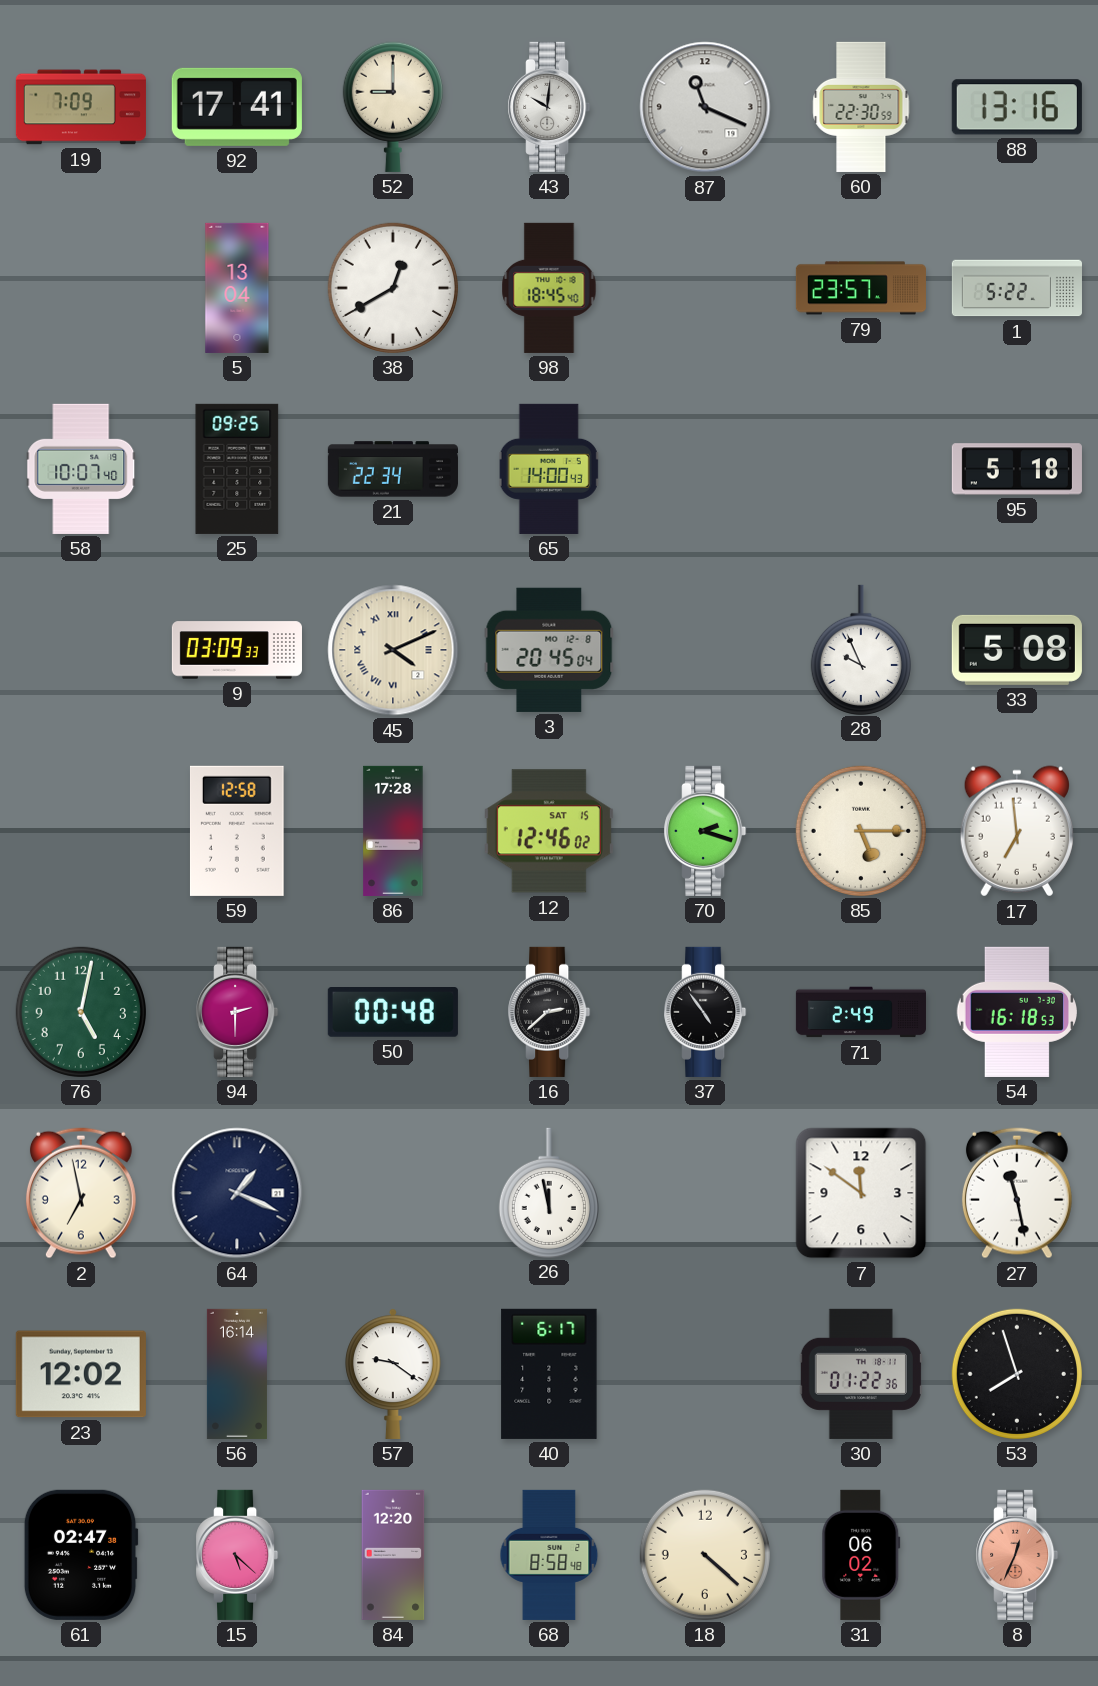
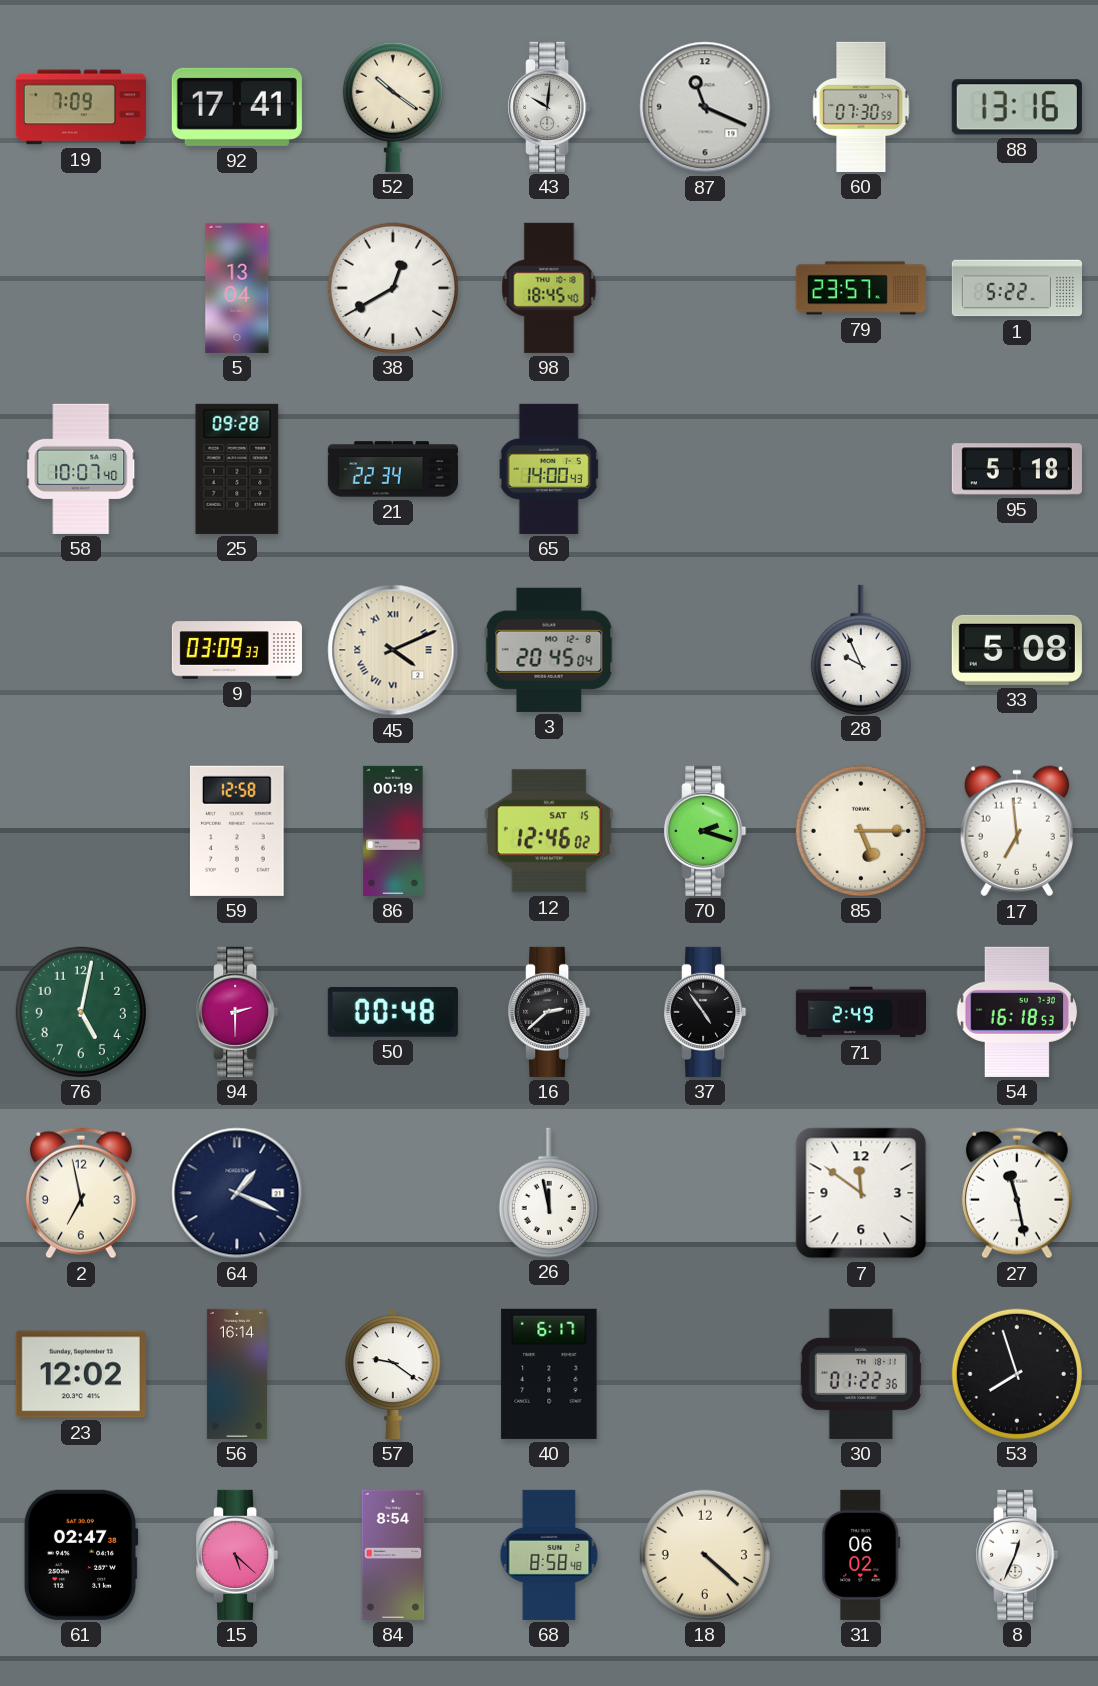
52: 9:00 -> 10:21 (393, 107)
60: 22:30 -> 07:30 (861, 107)
25: 09:25 -> 09:28 (237, 469)
86: 17:28 -> 00:19 (393, 831)
84: 12:20 -> 8:54 (393, 1555)
8 dial: salmon -> white (1017, 1555)
